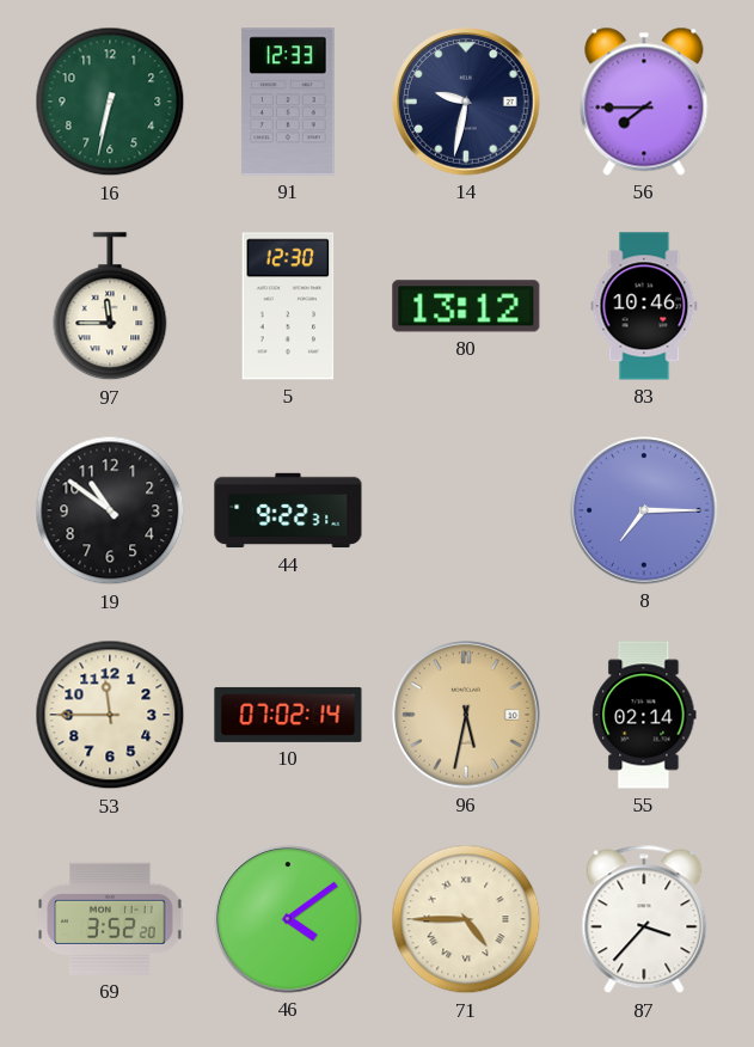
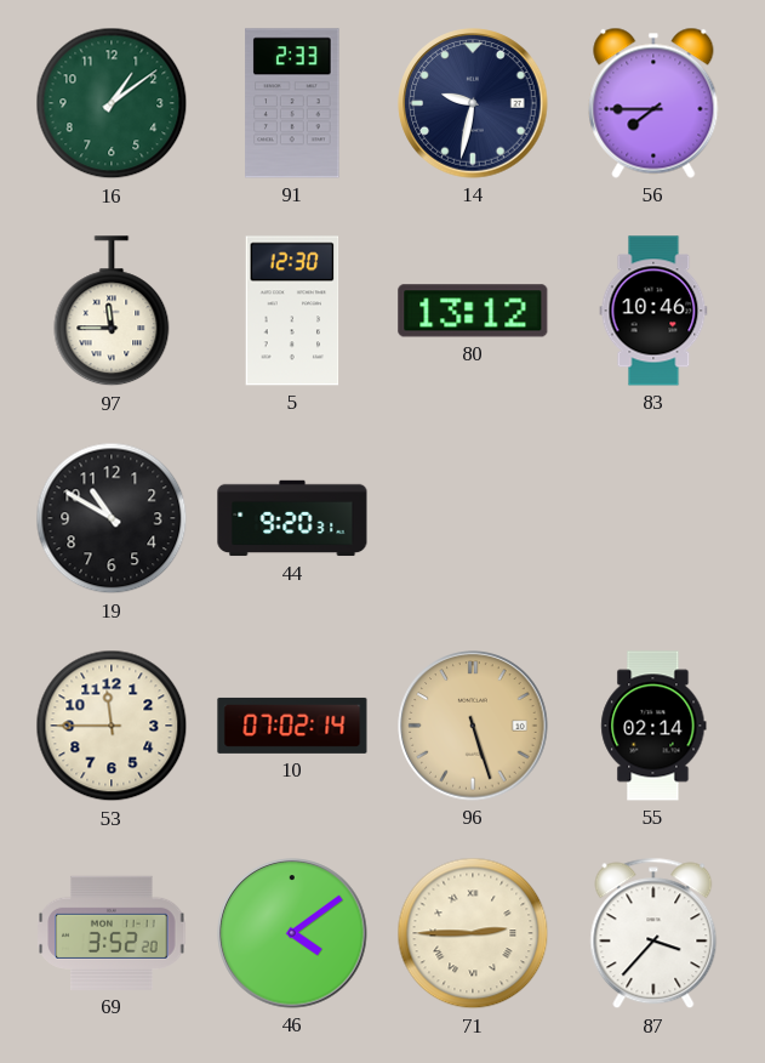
16: 6:32 -> 1:09 (112, 103)
91: 12:33 -> 2:33 (292, 103)
19: 10:51 -> 10:50 (112, 518)
44: 9:22 -> 9:20 (292, 518)
8: 7:15 -> none (644, 510)
96: 5:32 -> 5:27 (473, 726)
71: 4:45 -> 2:45 (473, 933)
